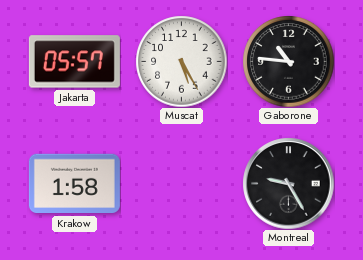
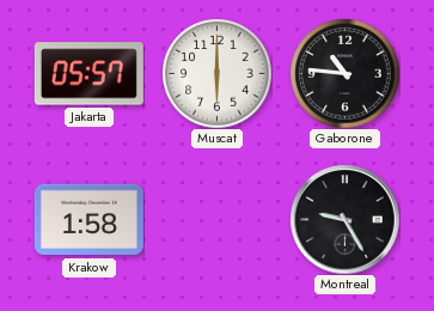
Muscat: 5:25 -> 6:00 (216, 73)
